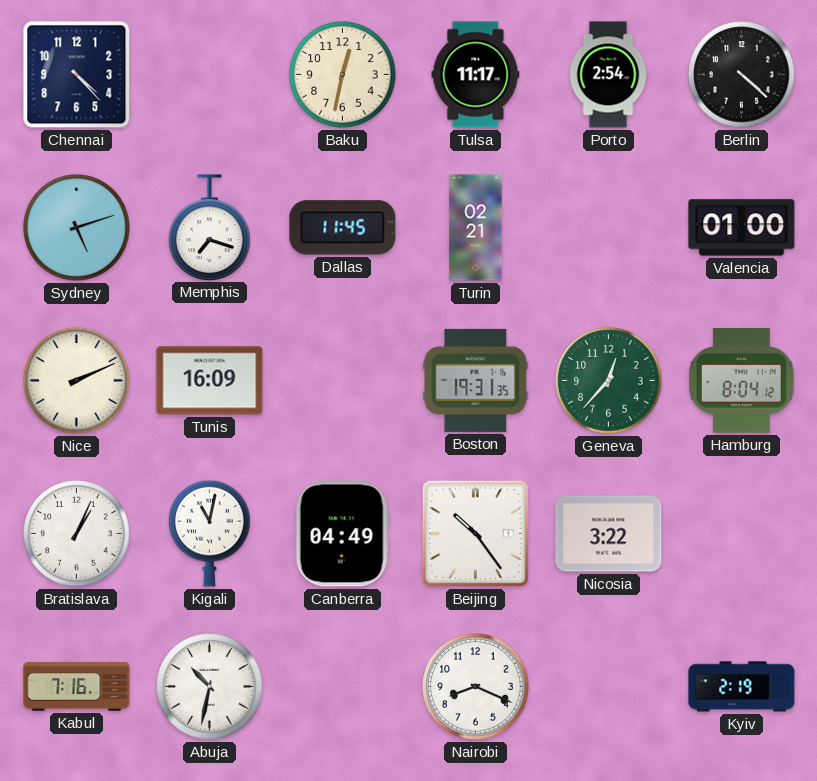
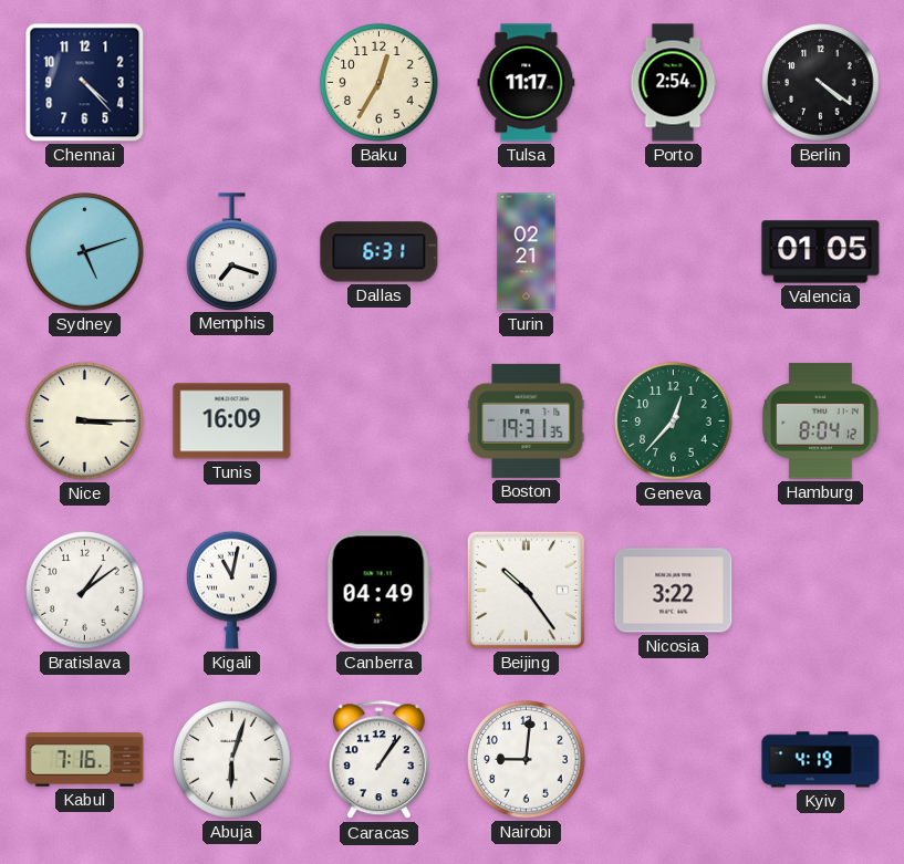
Baku: 12:32 -> 12:35 (380, 83)
Berlin: 4:22 -> 4:21 (821, 83)
Dallas: 11:45 -> 6:31 (380, 252)
Valencia: 01:00 -> 01:05 (821, 252)
Nice: 2:11 -> 3:15 (85, 421)
Bratislava: 1:04 -> 1:09 (85, 591)
Abuja: 10:32 -> 6:03 (232, 760)
Caracas: none -> 1:06 (378, 760)
Nairobi: 8:19 -> 9:01 (527, 760)
Kyiv: 2:19 -> 4:19 (821, 760)
